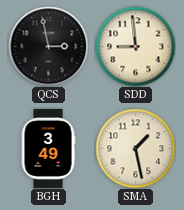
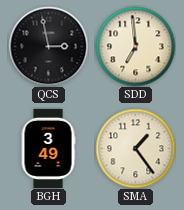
SDD: 8:59 -> 6:59 (135, 46)
SMA: 1:28 -> 1:24 (135, 148)
